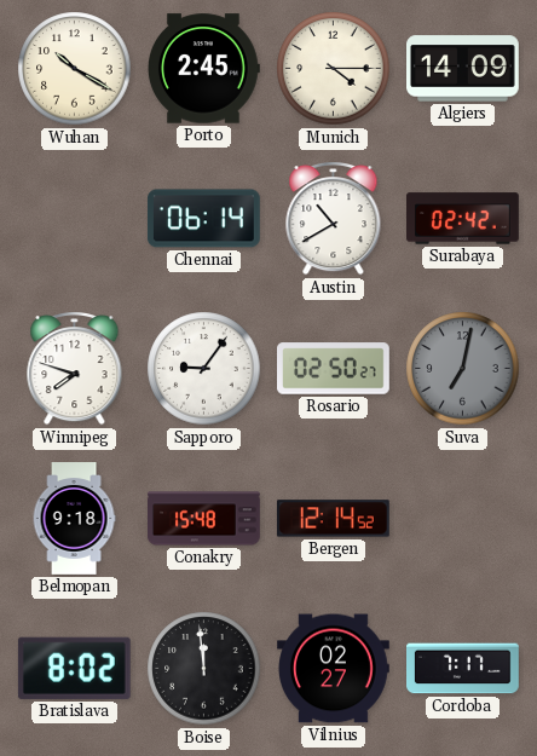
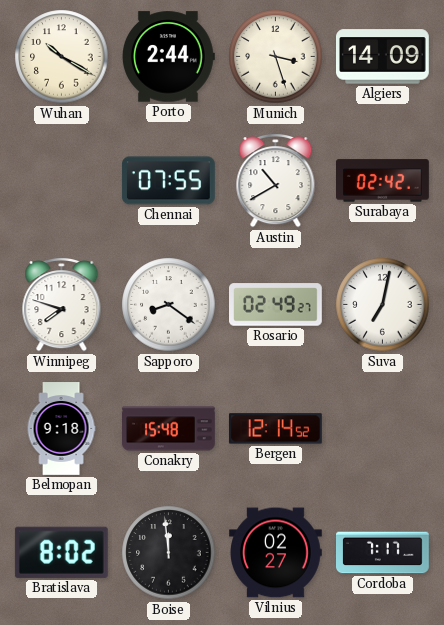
Porto: 2:45 -> 2:44 (168, 57)
Munich: 4:15 -> 3:27 (276, 57)
Chennai: 06:14 -> 07:55 (168, 181)
Sapporo: 9:06 -> 8:21 (169, 305)
Rosario: 02:50 -> 02:49 (276, 305)
Suva dial: grey -> white (383, 305)
